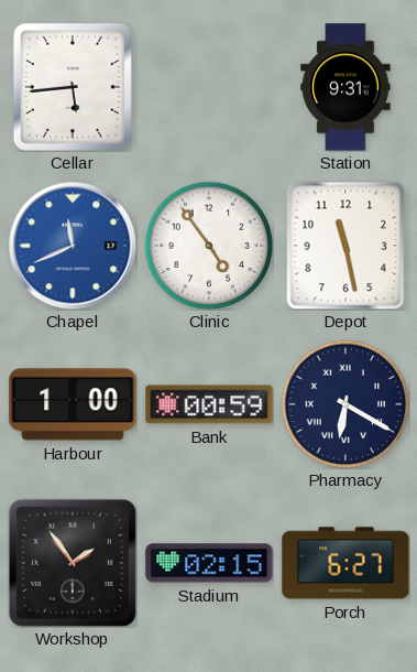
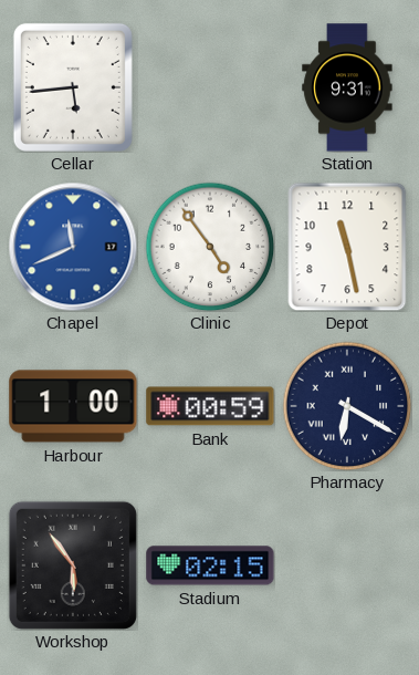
Workshop: 1:54 -> 5:54 (73, 565)
Porch: 6:27 -> none (345, 563)
